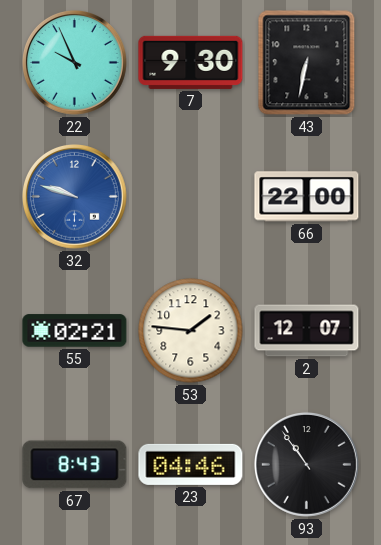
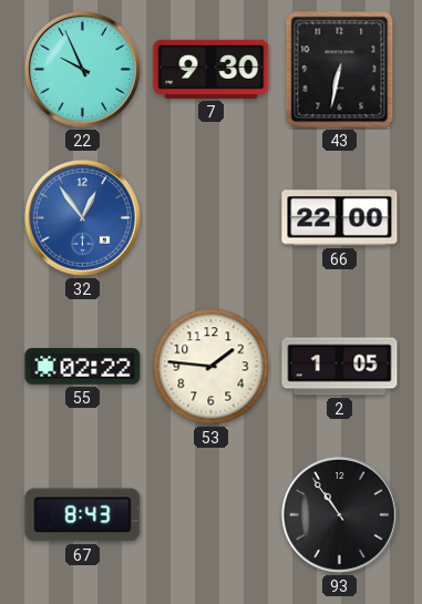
32: 9:48 -> 12:54 (82, 217)
55: 02:21 -> 02:22 (83, 367)
2: 12:07 -> 1:05 (340, 367)
23: 04:46 -> none (191, 464)
